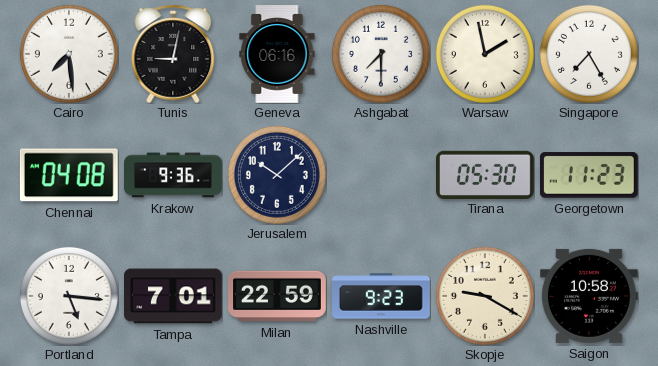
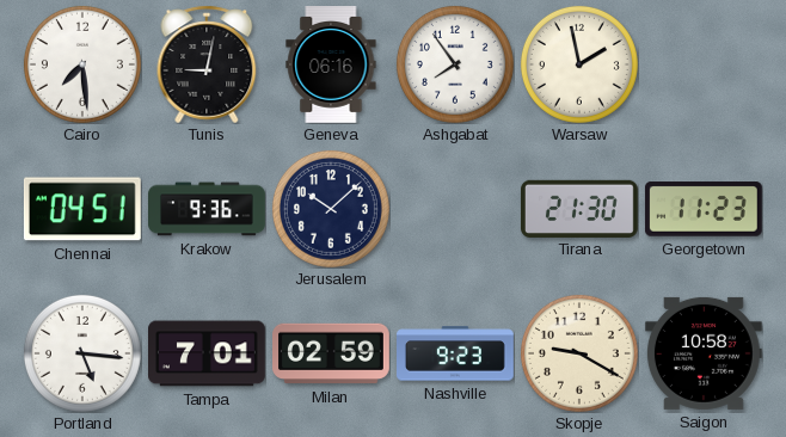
Ashgabat: 7:30 -> 7:54 (455, 64)
Singapore: 7:25 -> none (589, 54)
Chennai: 04:08 -> 04:51 (82, 209)
Tirana: 05:30 -> 21:30 (579, 208)
Milan: 22:59 -> 02:59 (332, 353)
